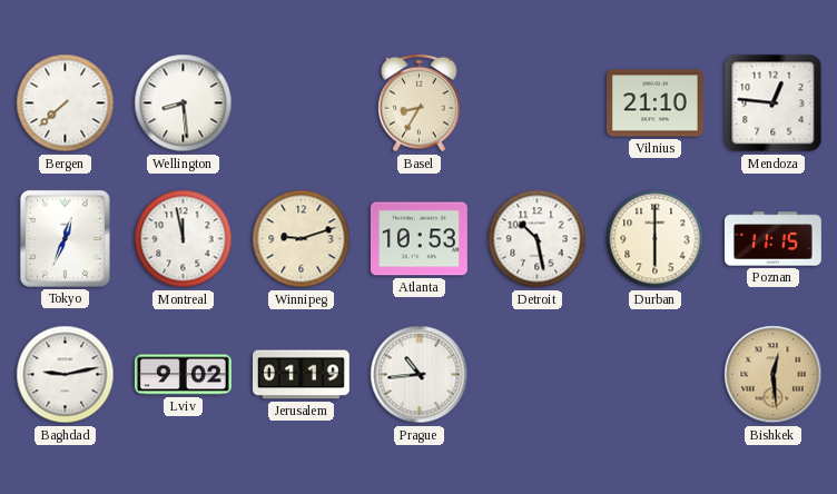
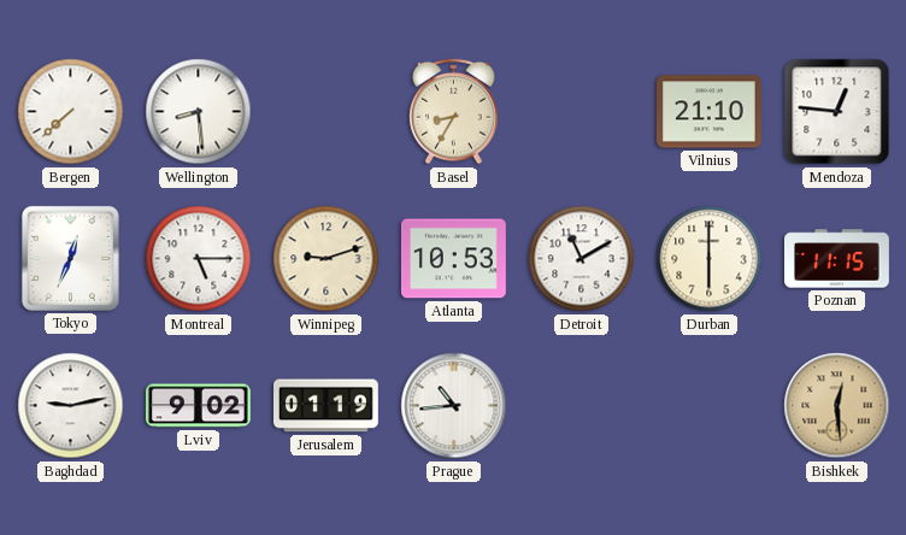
Montreal: 11:58 -> 5:15 (199, 259)
Detroit: 10:28 -> 11:10 (582, 259)
